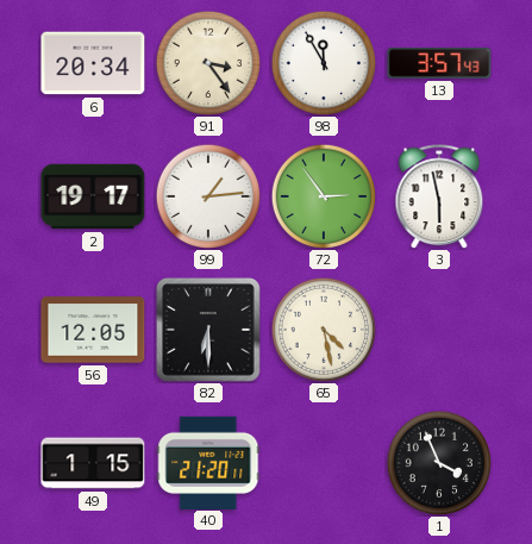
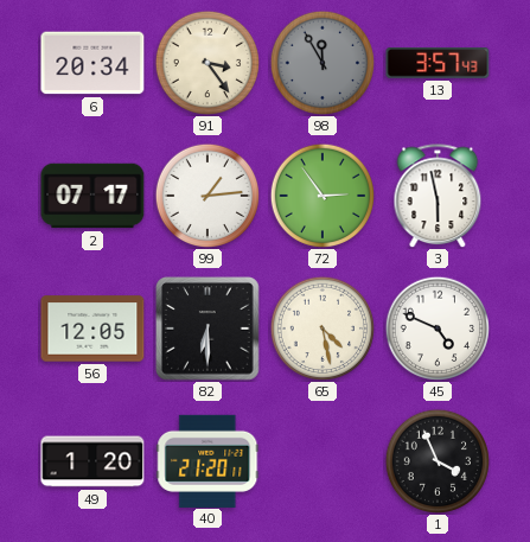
98 dial: white -> grey (321, 62)
2: 19:17 -> 07:17 (92, 196)
45: none -> 4:49 (436, 327)
49: 1:15 -> 1:20 (92, 461)
